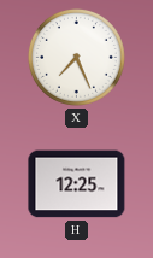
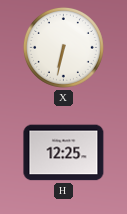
X: 7:26 -> 6:32 (63, 47)
